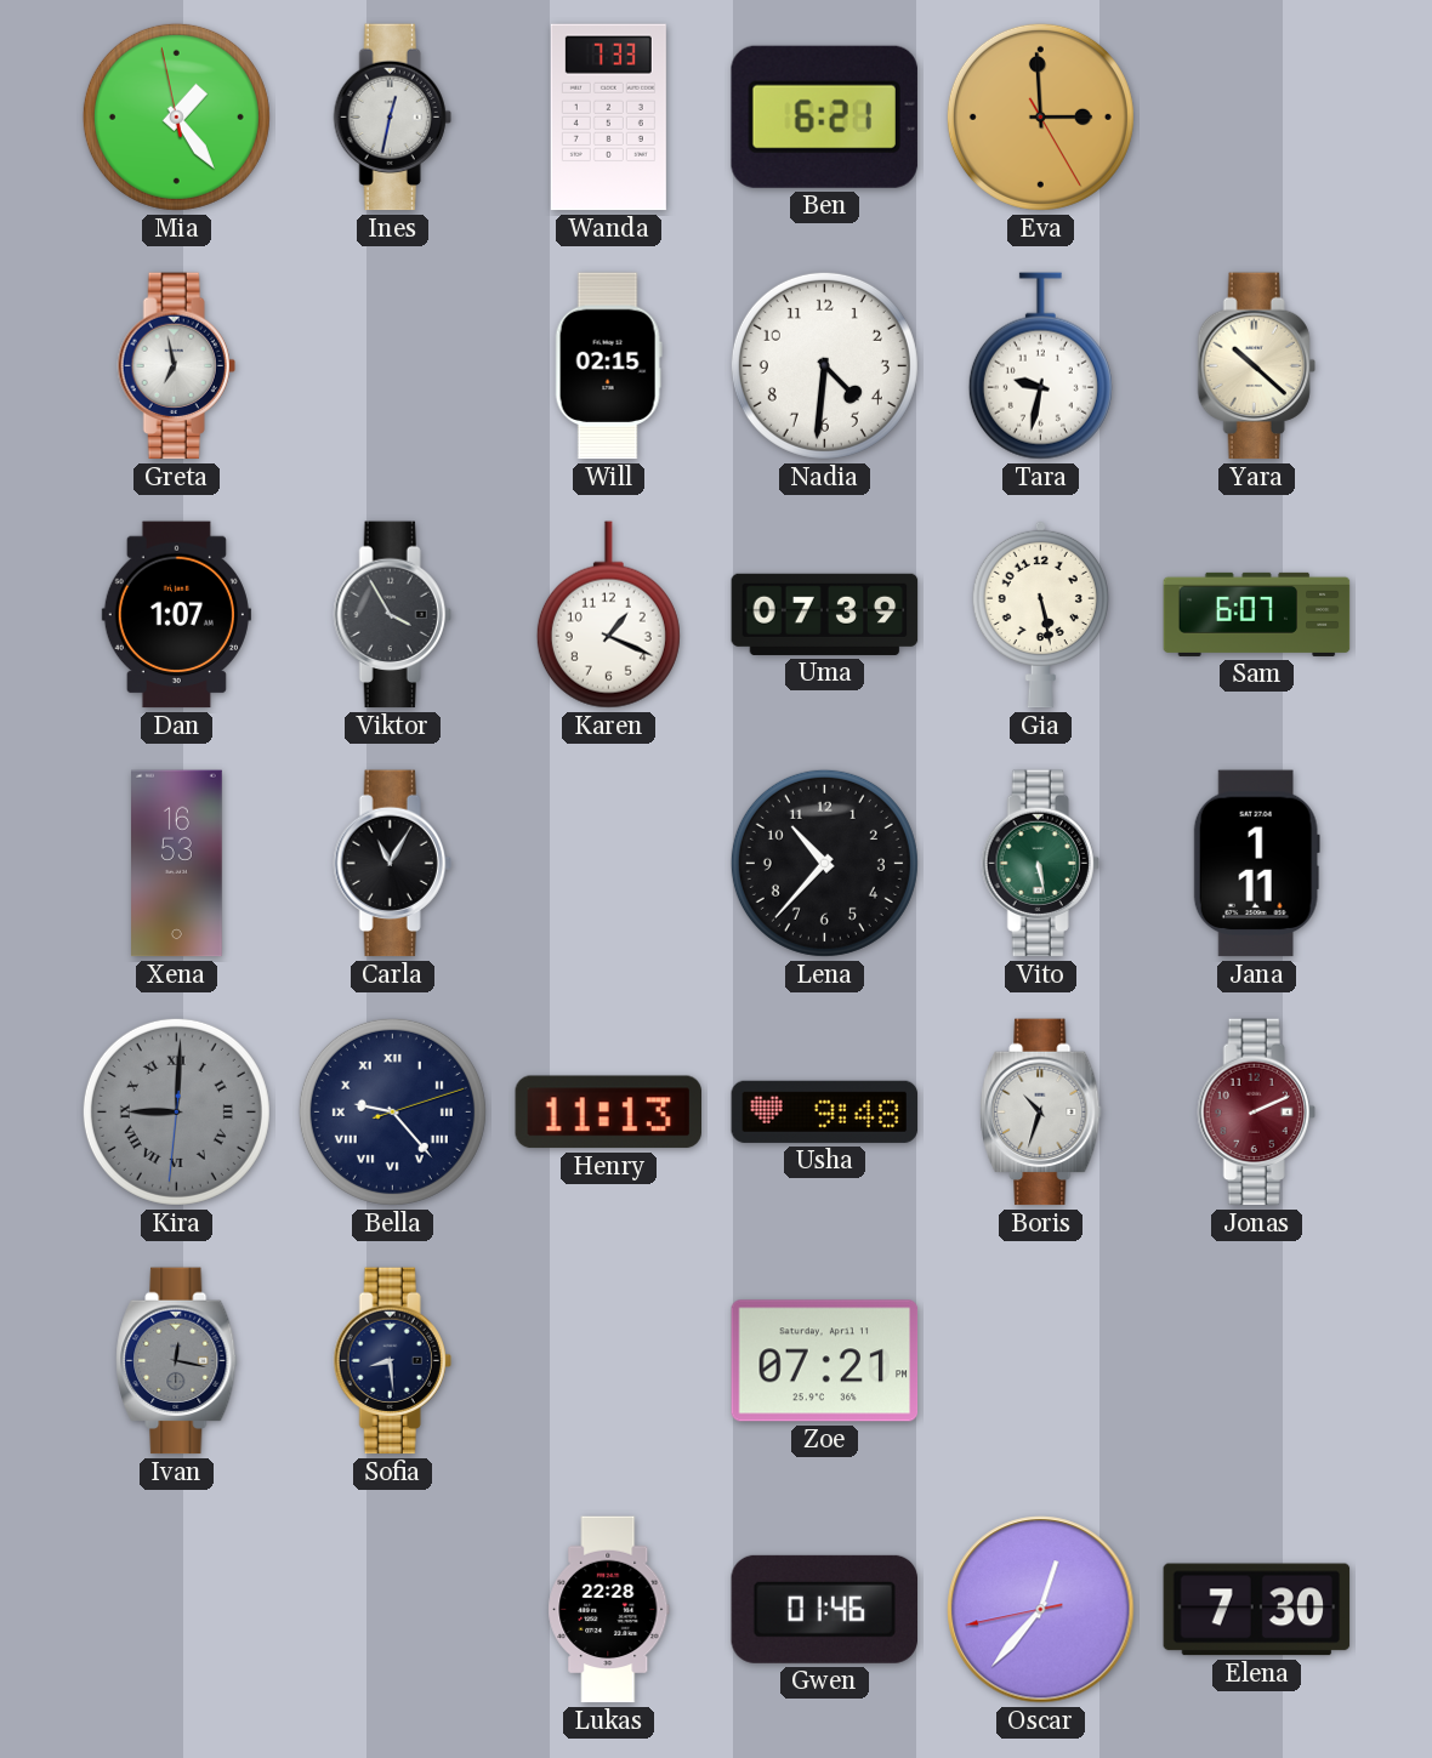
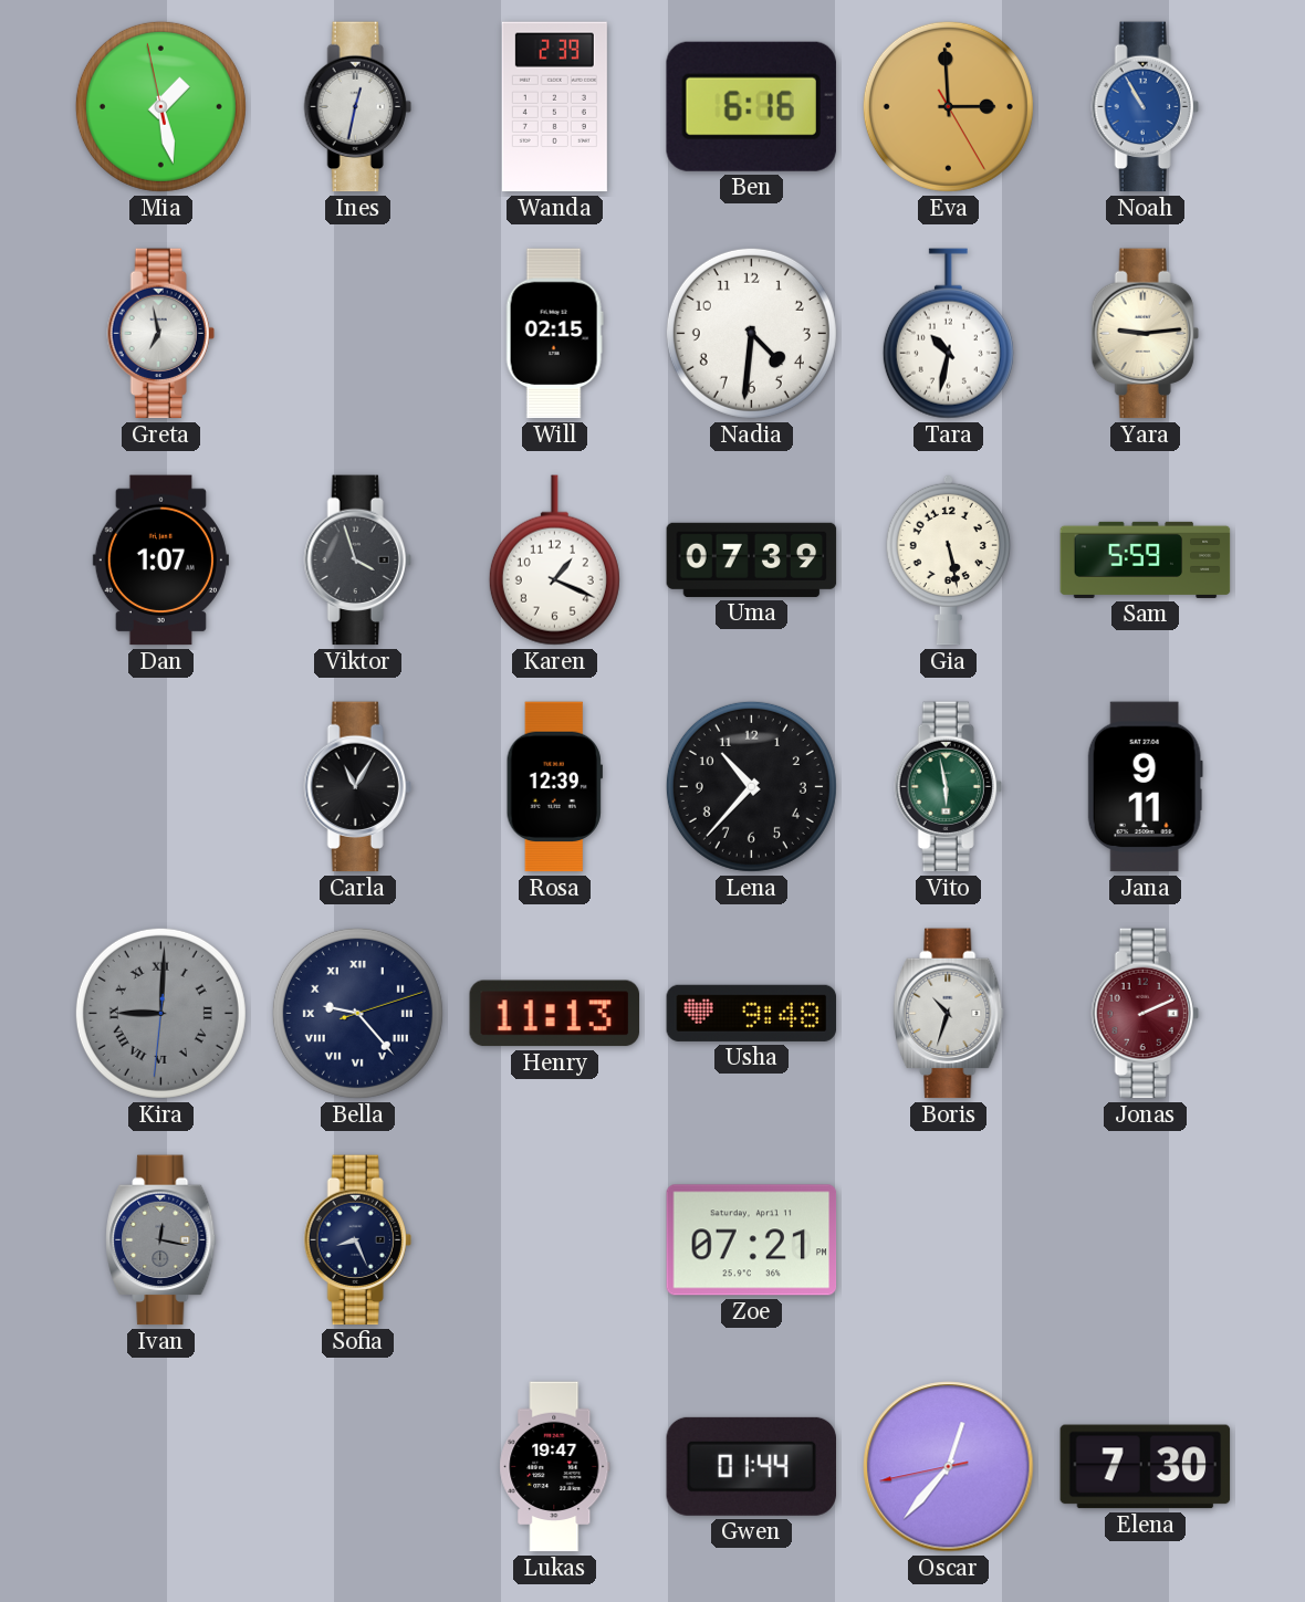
Mia: 1:23 -> 1:27 (160, 106)
Wanda: 7:33 -> 2:39 (554, 107)
Ben: 6:21 -> 6:16 (751, 106)
Noah: none -> 10:55 (1145, 107)
Tara: 9:32 -> 10:32 (948, 334)
Yara: 10:22 -> 9:14 (1145, 334)
Viktor: 3:55 -> 3:57 (357, 561)
Sam: 6:07 -> 5:59 (1146, 559)
Xena: 16:53 -> none (177, 864)
Rosa: none -> 12:39 (554, 787)
Vito: 5:28 -> 5:58 (948, 787)
Jana: 1:11 -> 9:11 (1145, 787)
Sofia: 8:29 -> 8:26 (357, 1240)
Lukas: 22:28 -> 19:47 (555, 1467)
Gwen: 01:46 -> 01:44 (751, 1466)
